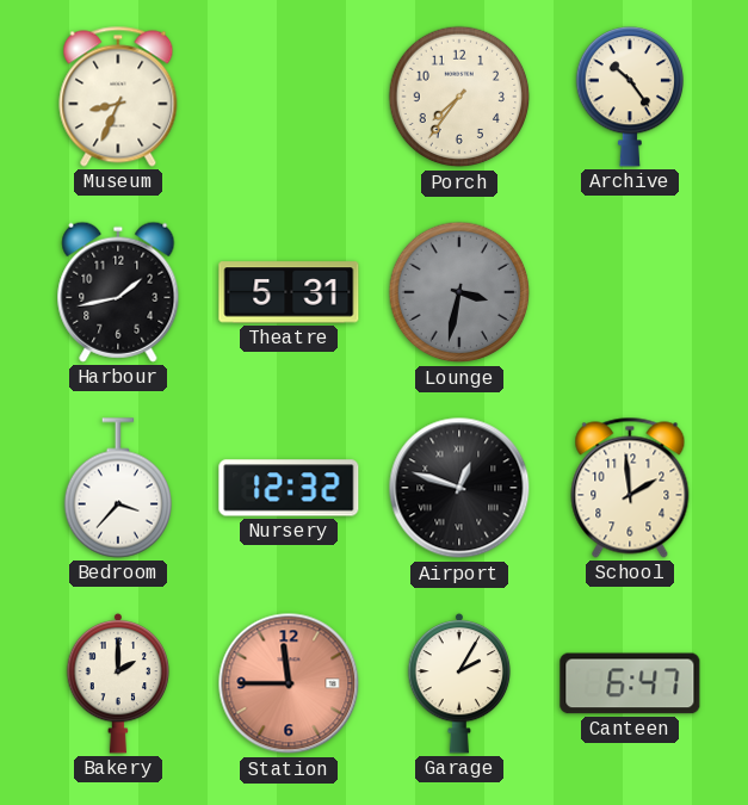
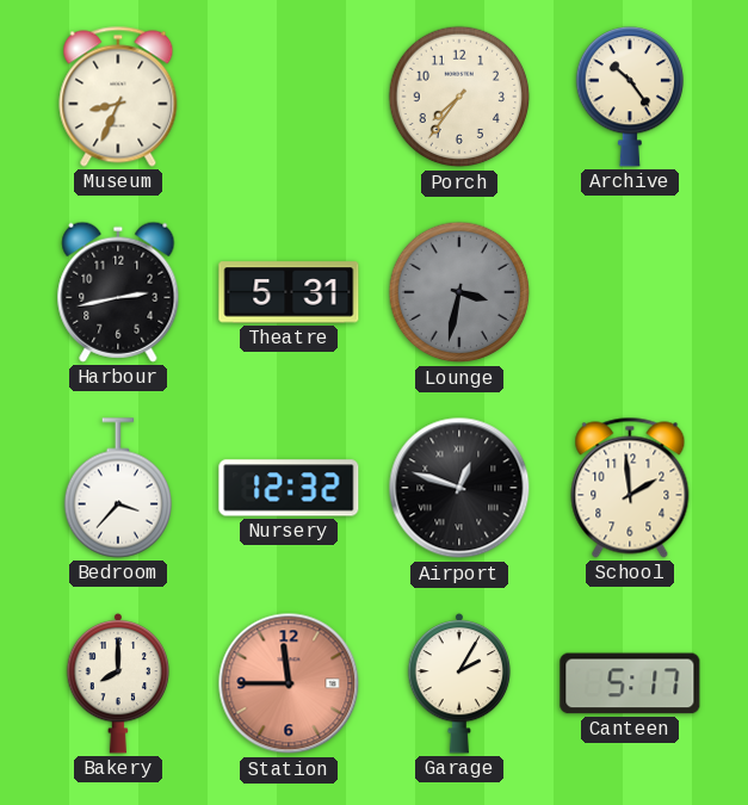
Harbour: 1:43 -> 2:43 (118, 292)
Bakery: 2:00 -> 8:00 (118, 683)
Canteen: 6:47 -> 5:17 (630, 683)
